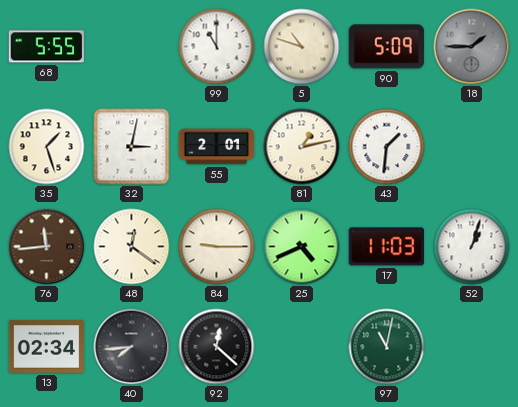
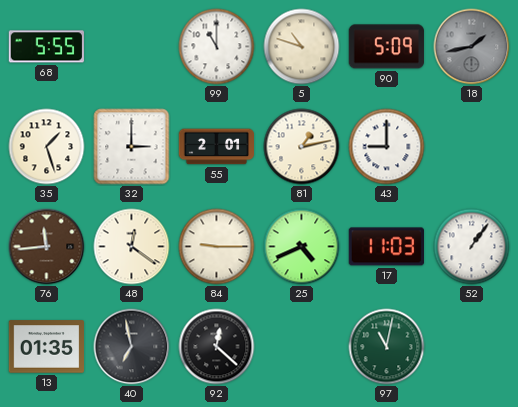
18: 1:45 -> 1:43 (472, 47)
32: 3:02 -> 3:00 (132, 147)
43: 1:31 -> 9:00 (387, 147)
52: 1:03 -> 1:06 (472, 247)
13: 02:34 -> 01:35 (46, 347)
40: 7:44 -> 6:58 (132, 347)
